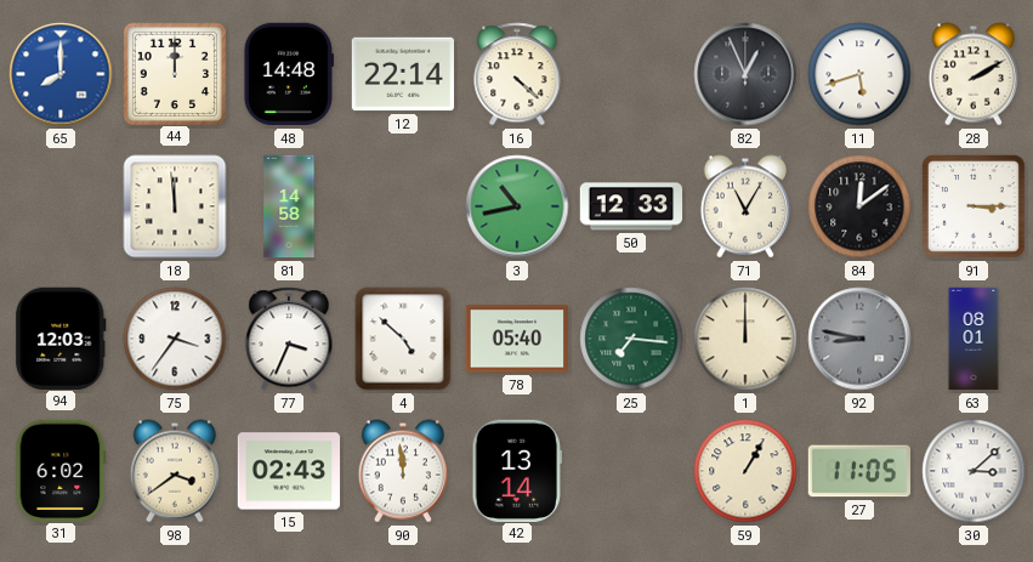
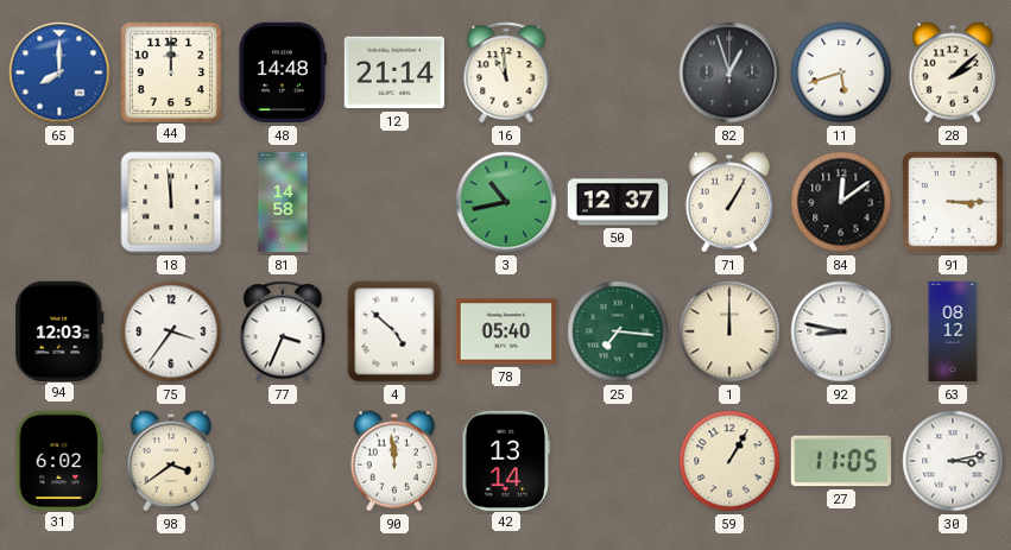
12: 22:14 -> 21:14 (393, 72)
16: 4:22 -> 10:59 (506, 72)
82: 12:56 -> 12:57 (729, 72)
28: 2:10 -> 2:08 (952, 72)
50: 12:33 -> 12:37 (618, 202)
71: 11:05 -> 1:05 (728, 202)
92 dial: grey -> white (841, 331)
63: 08:01 -> 08:12 (953, 331)
15: 02:43 -> none (289, 471)
30: 3:08 -> 3:13 (953, 461)
